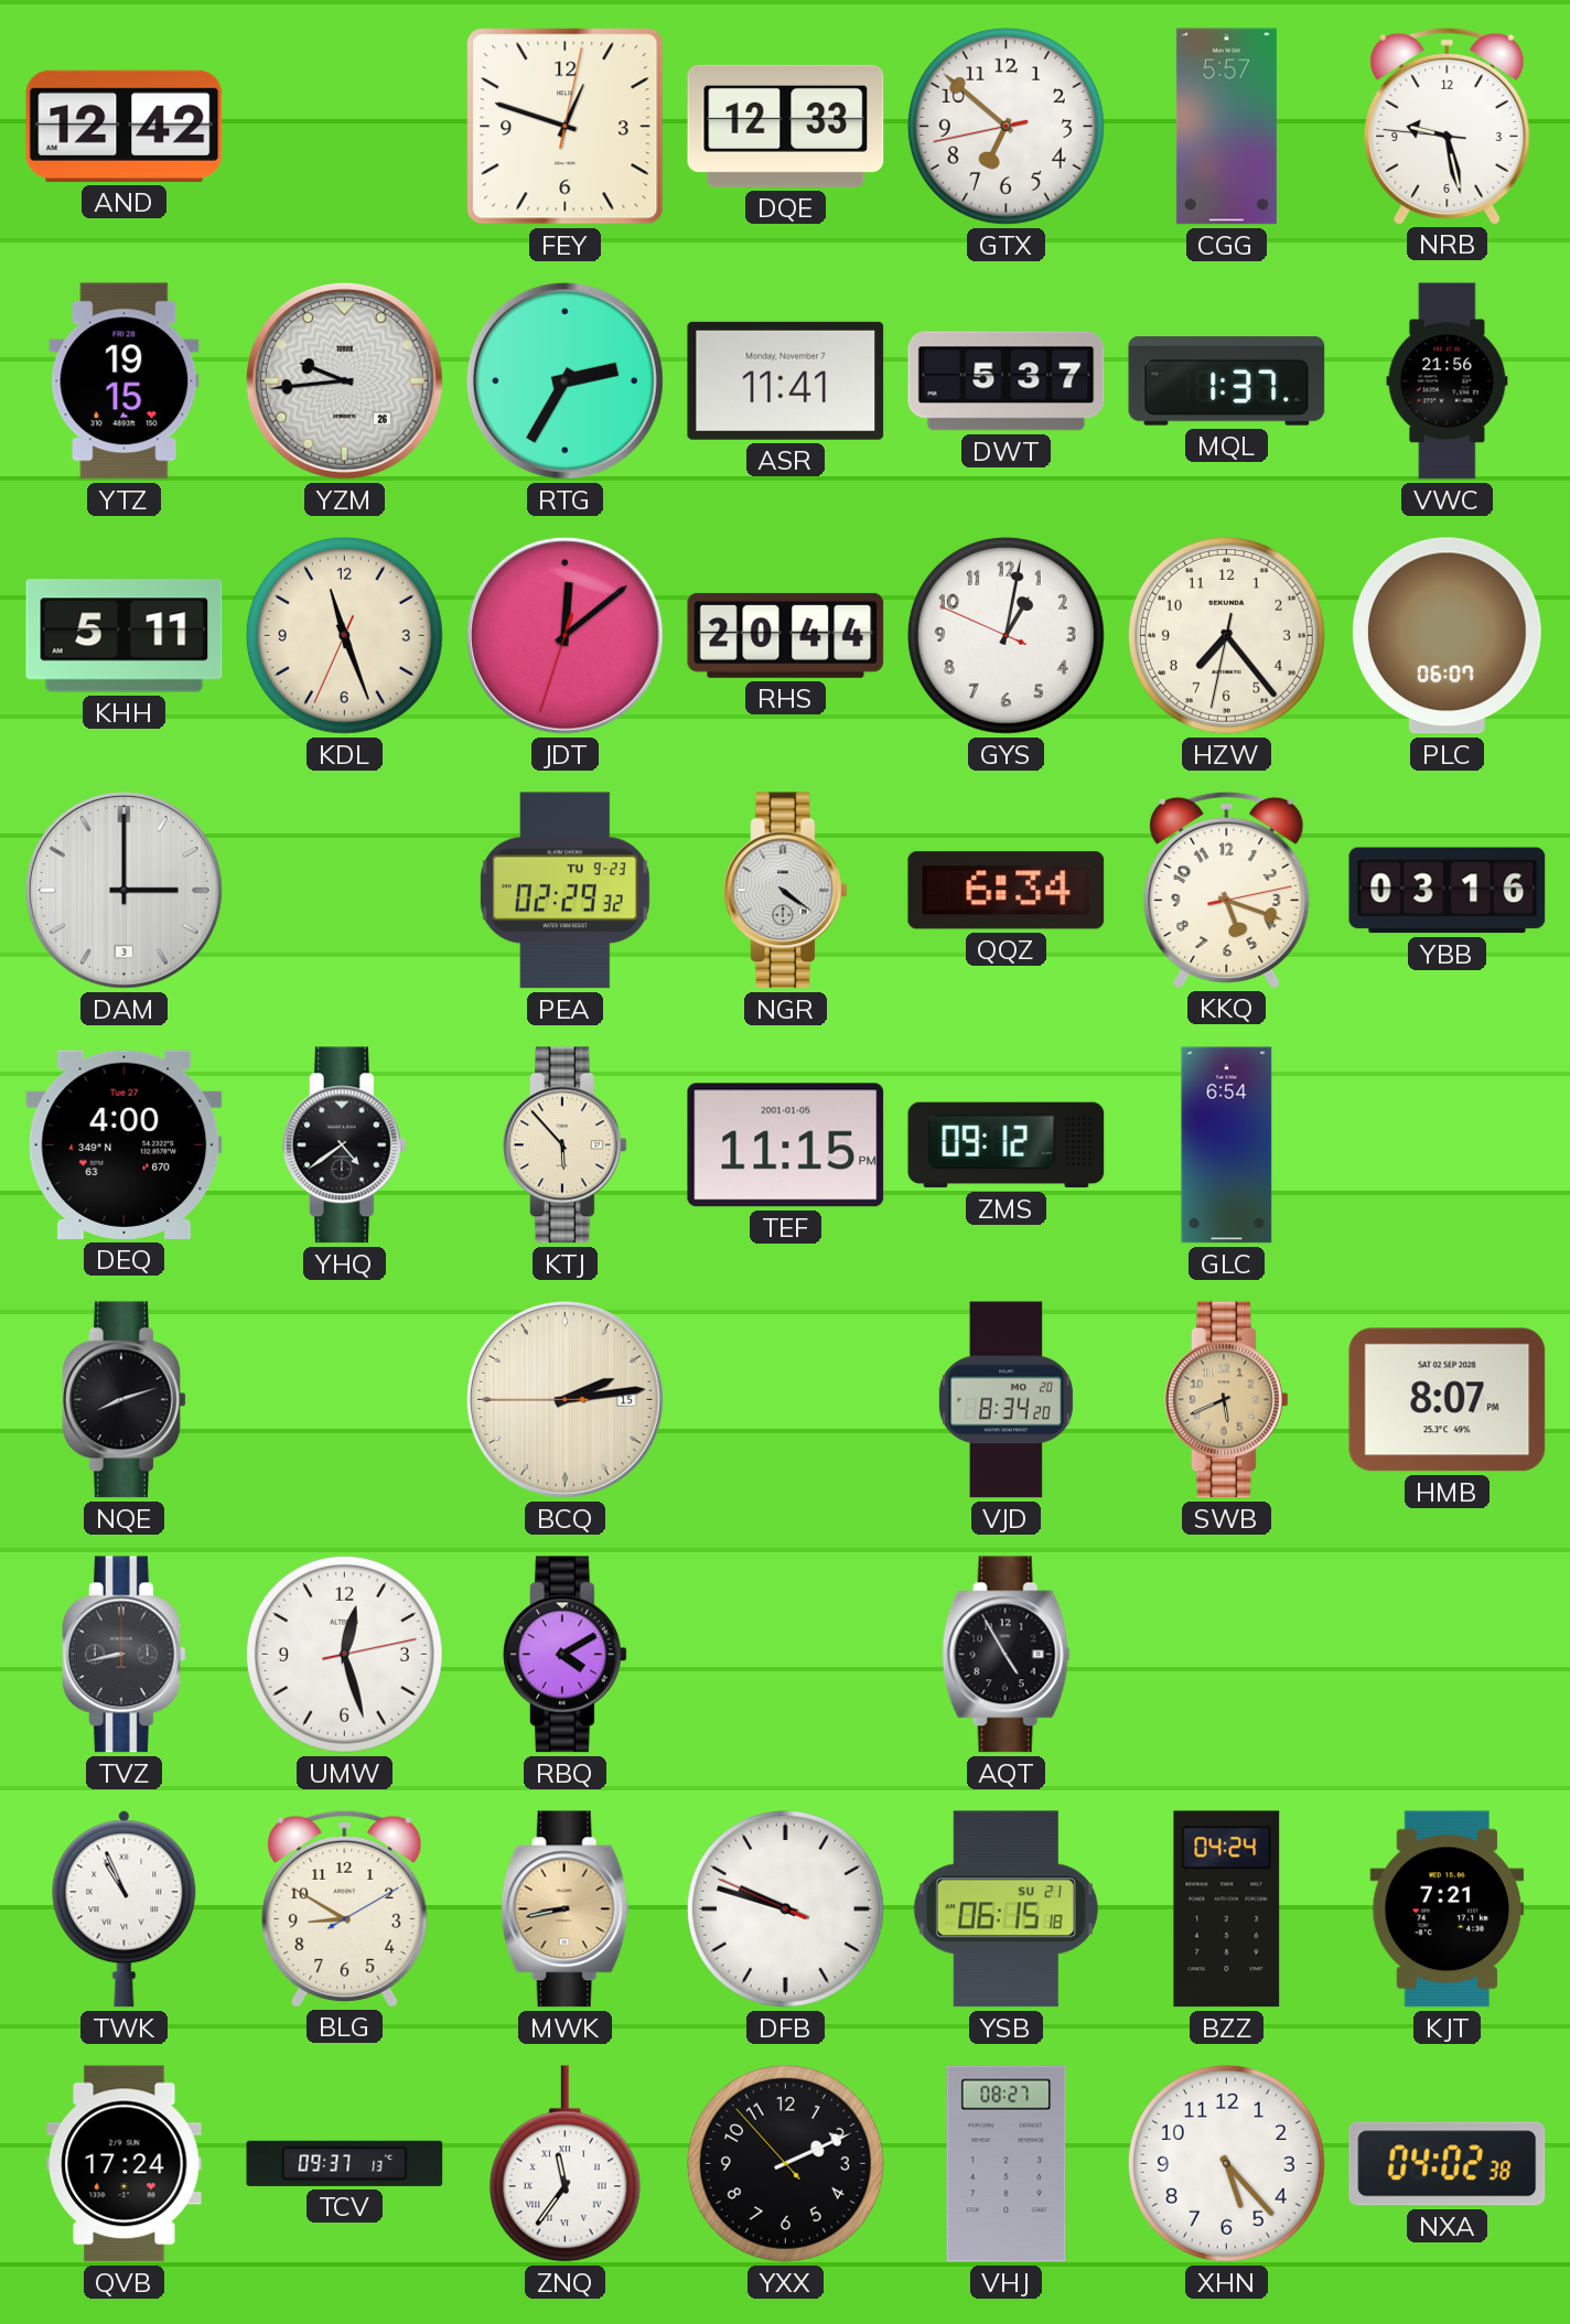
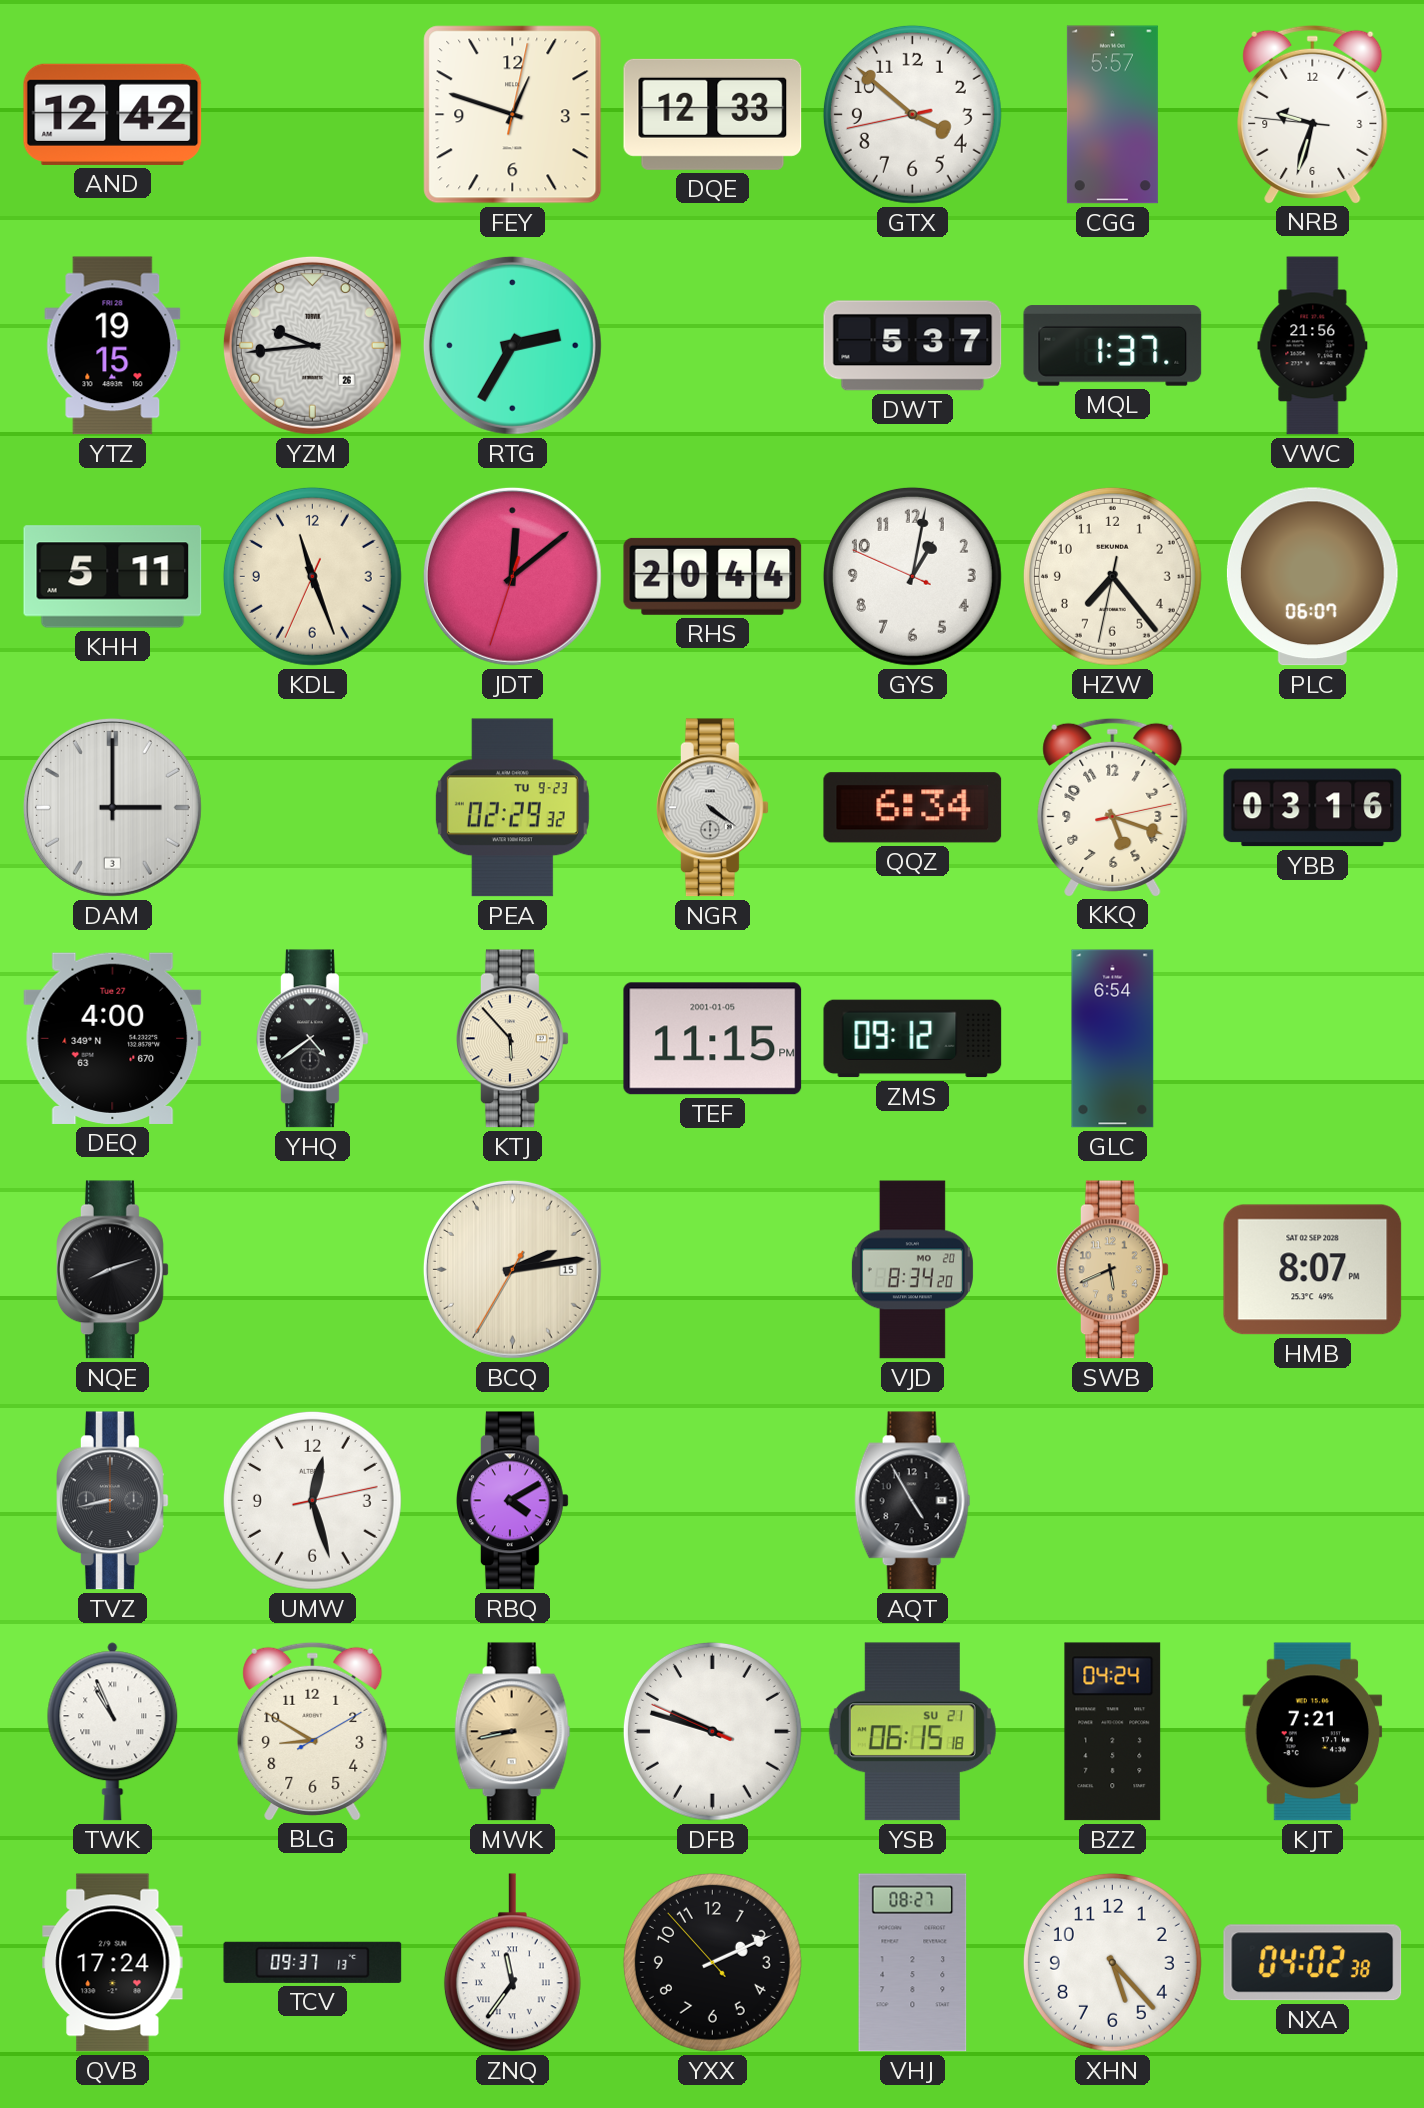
GTX: 6:51 -> 3:51 (912, 114)
NRB: 9:27 -> 9:32 (1313, 114)
ASR: 11:41 -> none (786, 380)
BCQ: 2:13:45 -> 2:13:35 (512, 1269)
